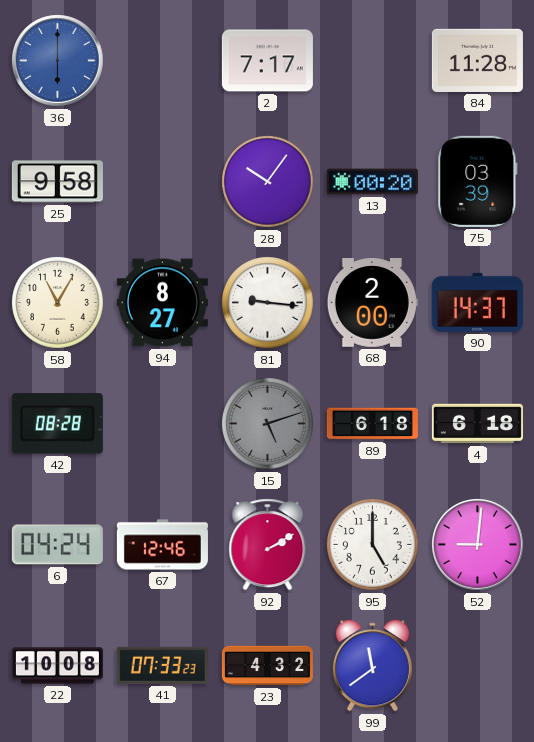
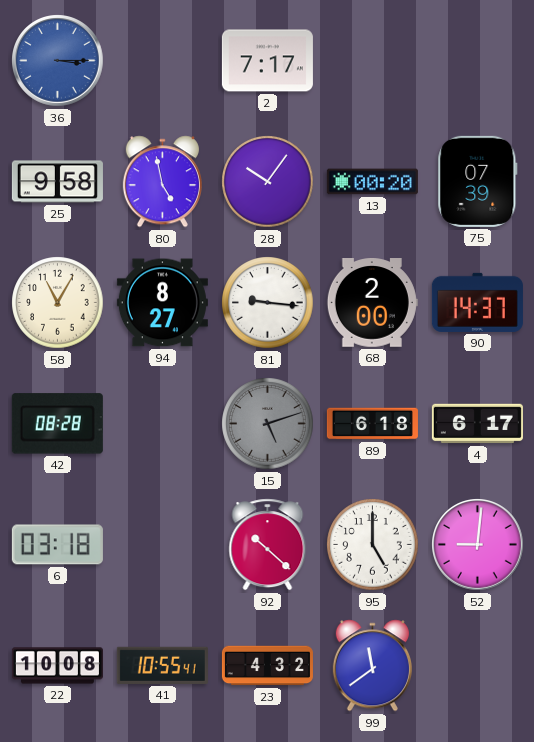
36: 6:00 -> 3:15 (58, 61)
84: 11:28 -> none (477, 60)
80: none -> 4:58 (162, 182)
75: 03:39 -> 07:39 (478, 181)
4: 6:18 -> 6:17 (477, 424)
6: 04:24 -> 03:18 (57, 545)
67: 12:46 -> none (162, 545)
92: 2:10 -> 10:22 (268, 545)
41: 07:33 -> 10:55 (162, 665)
